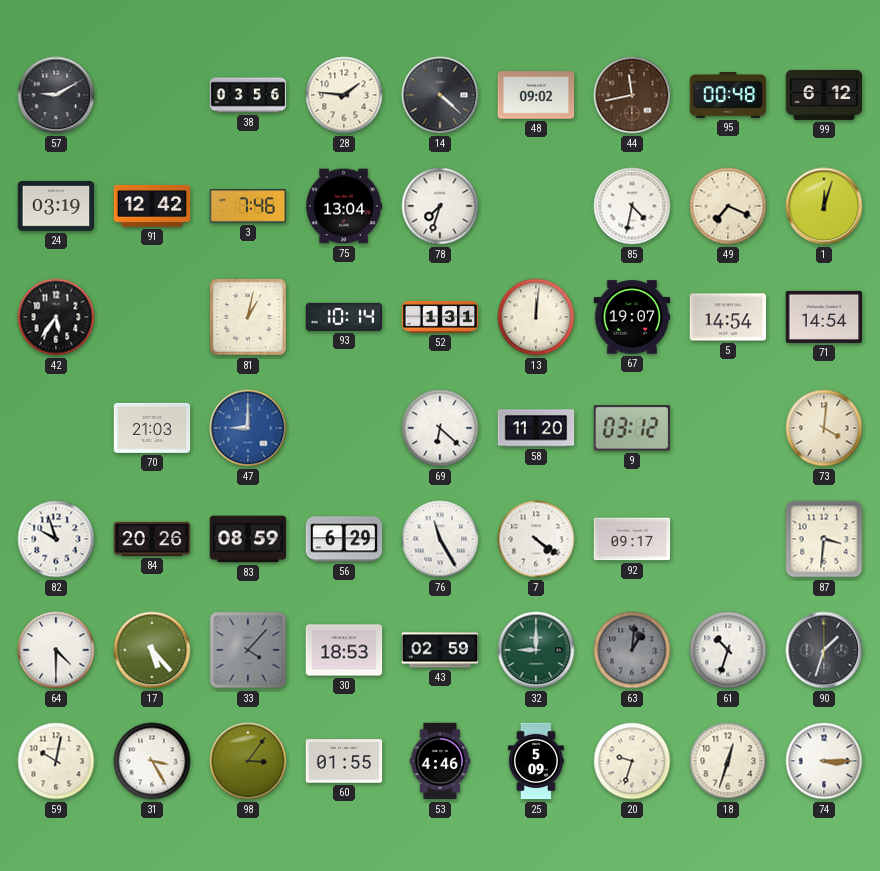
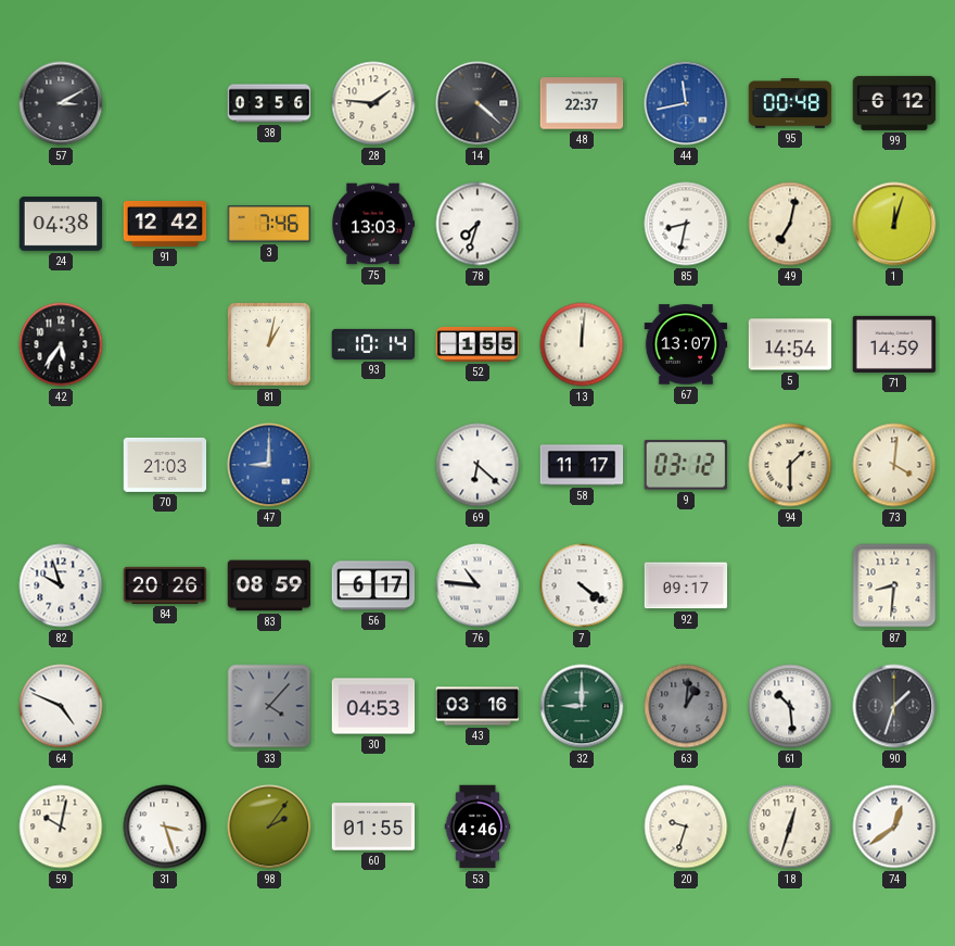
57: 9:10 -> 3:10 (61, 103)
48: 09:02 -> 22:37 (582, 103)
44 dial: brown -> blue (686, 103)
24: 03:19 -> 04:38 (61, 225)
75: 13:04 -> 13:03 (374, 224)
85: 4:32 -> 8:32 (686, 224)
49: 7:19 -> 7:02 (790, 224)
52: 1:31 -> 1:55 (477, 344)
67: 19:07 -> 13:07 (686, 344)
71: 14:54 -> 14:59 (894, 344)
58: 11:20 -> 11:17 (582, 465)
94: none -> 1:30 (790, 465)
56: 6:29 -> 6:17 (373, 585)
76: 11:25 -> 10:46 (477, 585)
87: 3:31 -> 8:31 (894, 585)
64: 4:30 -> 4:49 (61, 706)
17: 5:23 -> none (152, 650)
30: 18:53 -> 04:53 (373, 706)
43: 02:59 -> 03:16 (477, 706)
61: 10:33 -> 10:29 (790, 706)
31: 3:25 -> 3:27 (165, 827)
98: 3:06 -> 2:06 (269, 827)
25: 5:09 -> none (536, 761)
74: 3:15 -> 12:39 (894, 827)
